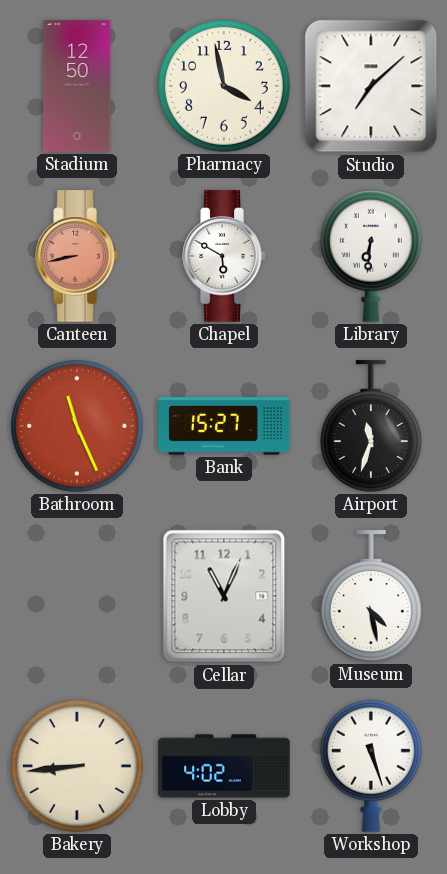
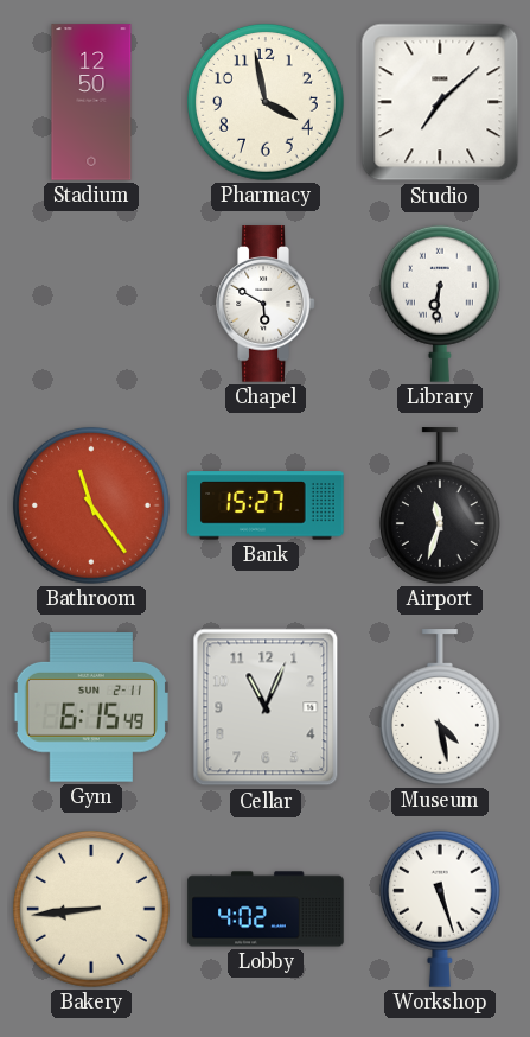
Canteen: 8:43 -> none (77, 256)
Bathroom: 11:26 -> 11:24 (91, 505)
Gym: none -> 6:15 (91, 707)
